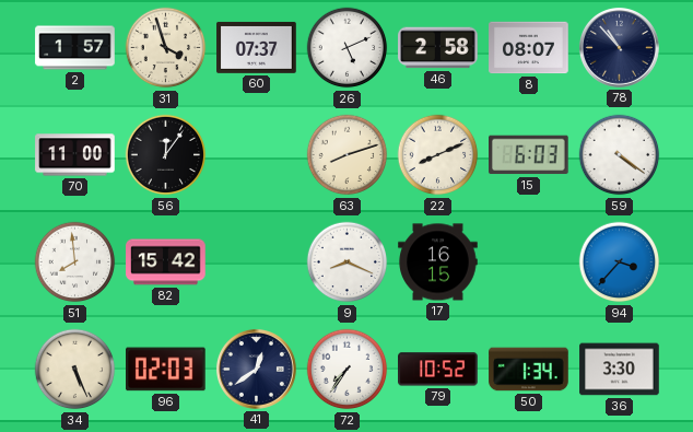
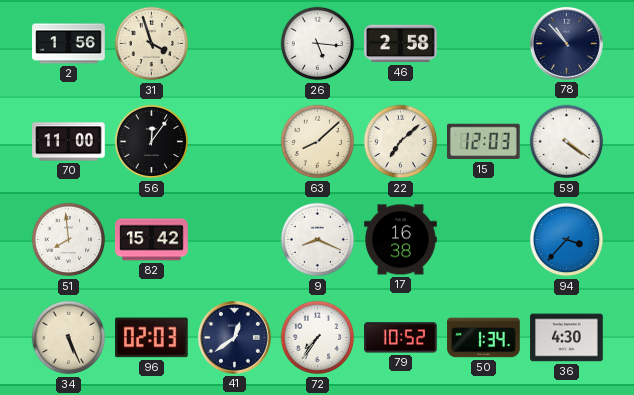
2: 1:57 -> 1:56 (69, 44)
60: 07:37 -> none (257, 47)
26: 5:11 -> 5:16 (318, 44)
8: 08:07 -> none (529, 48)
63: 8:12 -> 8:08 (318, 142)
22: 8:11 -> 7:08 (401, 142)
15: 6:03 -> 12:03 (484, 142)
17: 16:15 -> 16:38 (401, 240)
36: 3:30 -> 4:30 (567, 338)
